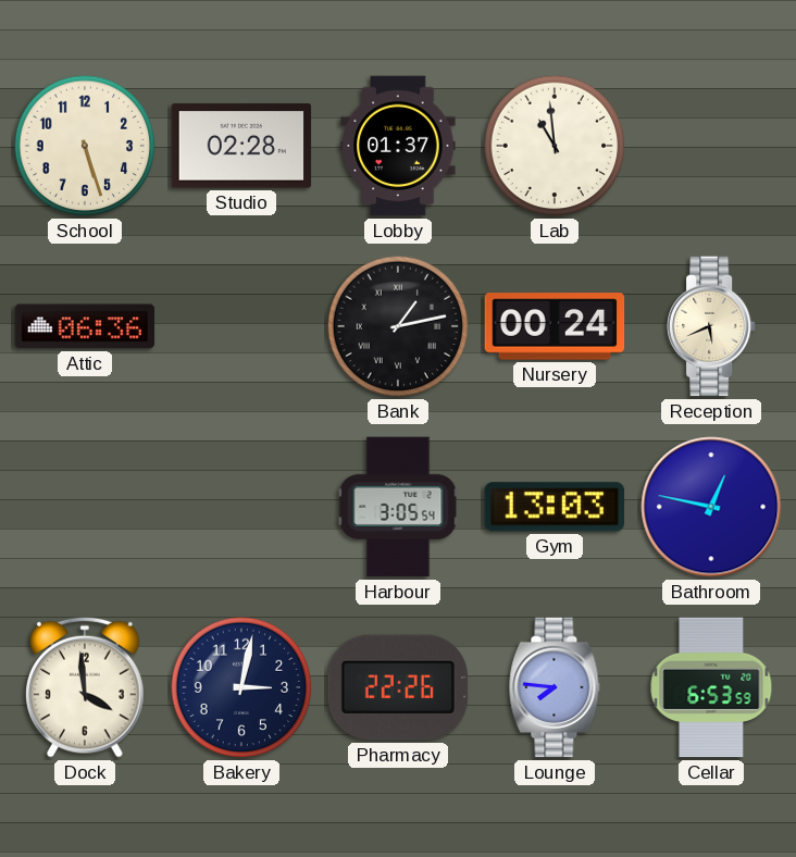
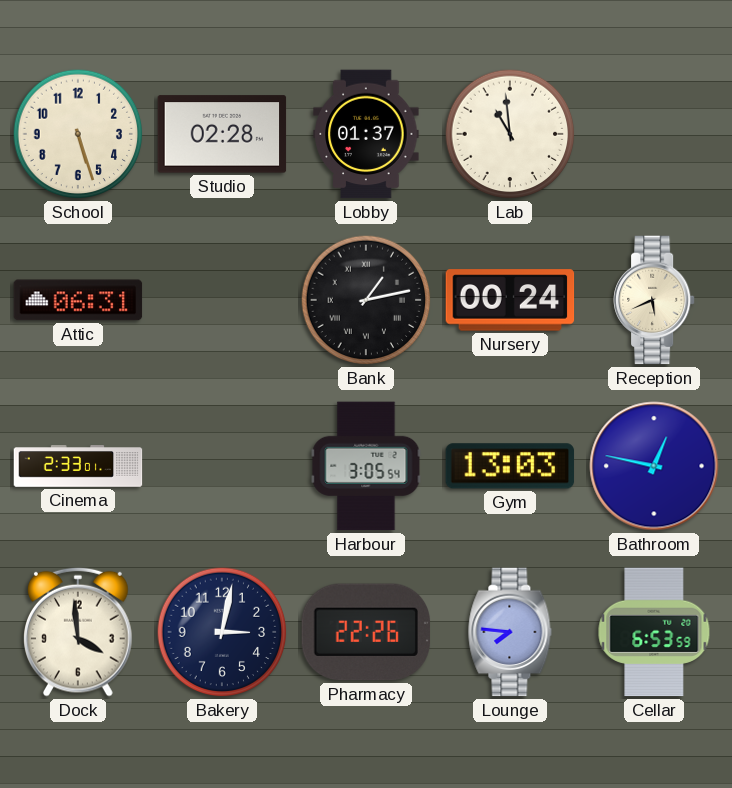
Attic: 06:36 -> 06:31 (78, 300)
Cinema: none -> 2:33 (78, 466)
